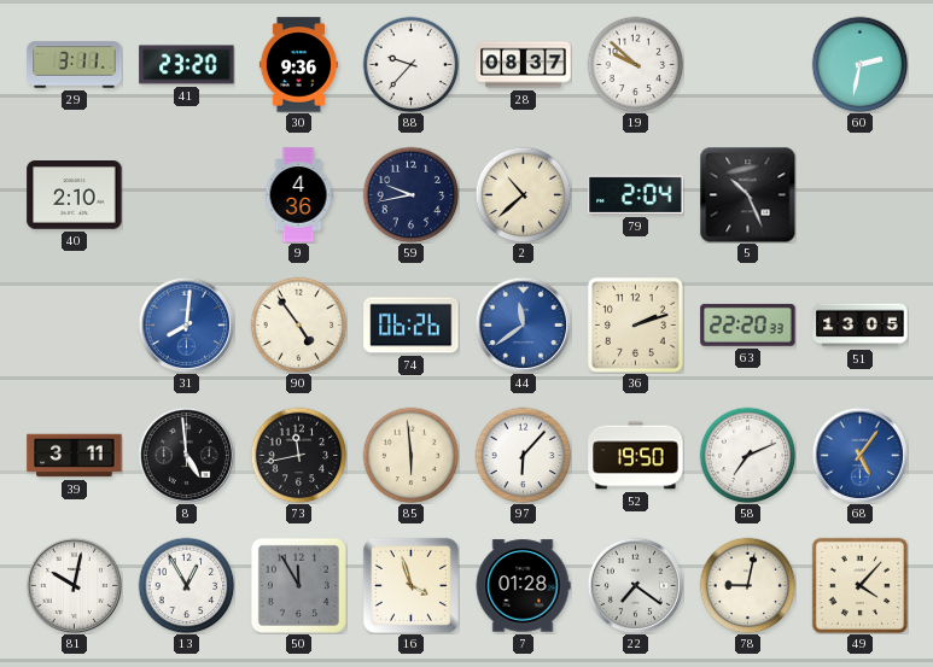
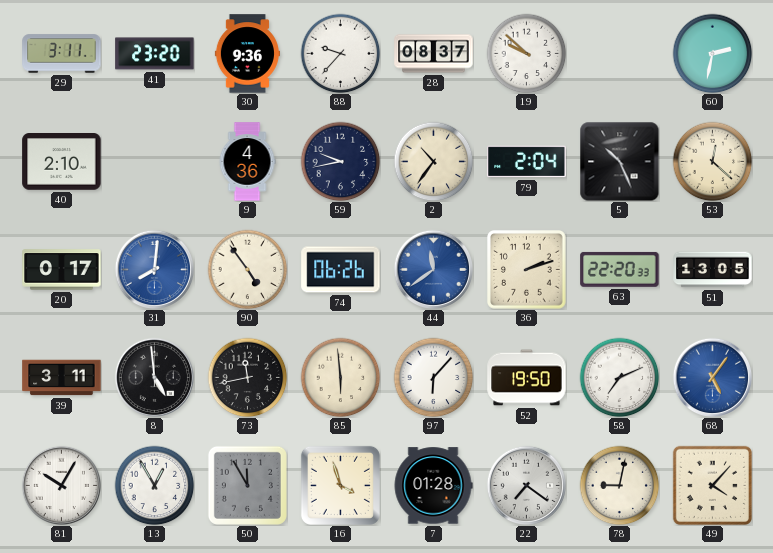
2: 10:38 -> 10:36 (433, 161)
53: none -> 12:22 (712, 161)
20: none -> 0:17 (62, 270)
81: 10:02 -> 10:05 (61, 485)
